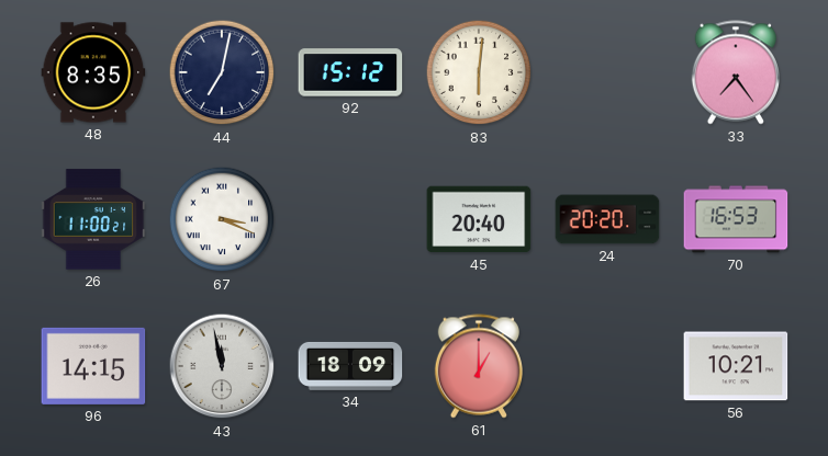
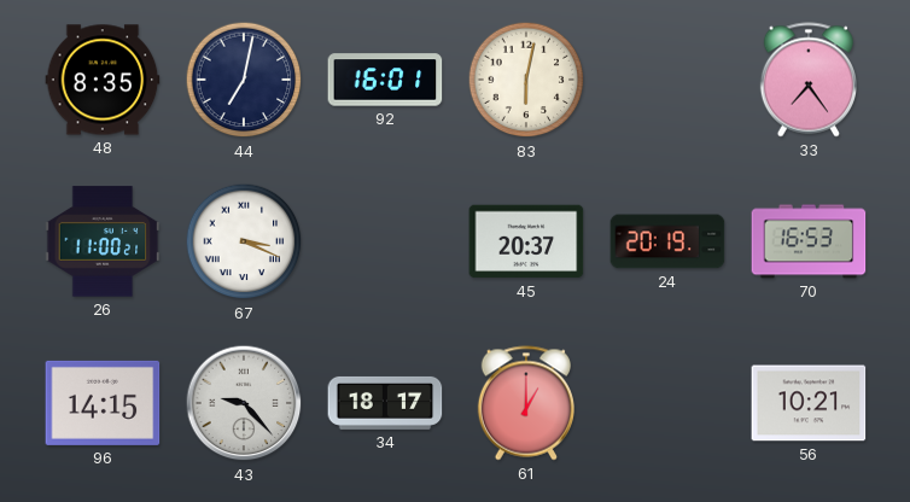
92: 15:12 -> 16:01 (385, 80)
83: 6:01 -> 6:02 (526, 80)
45: 20:40 -> 20:37 (526, 241)
24: 20:20 -> 20:19 (667, 241)
43: 11:58 -> 9:23 (244, 403)
34: 18:09 -> 18:17 (385, 403)
